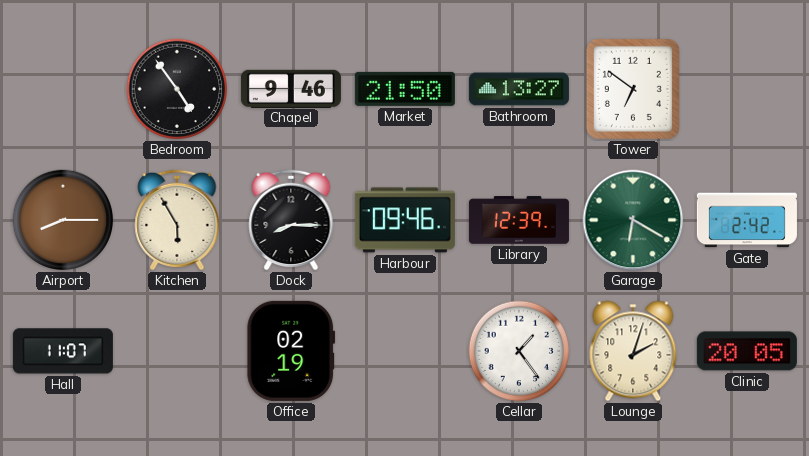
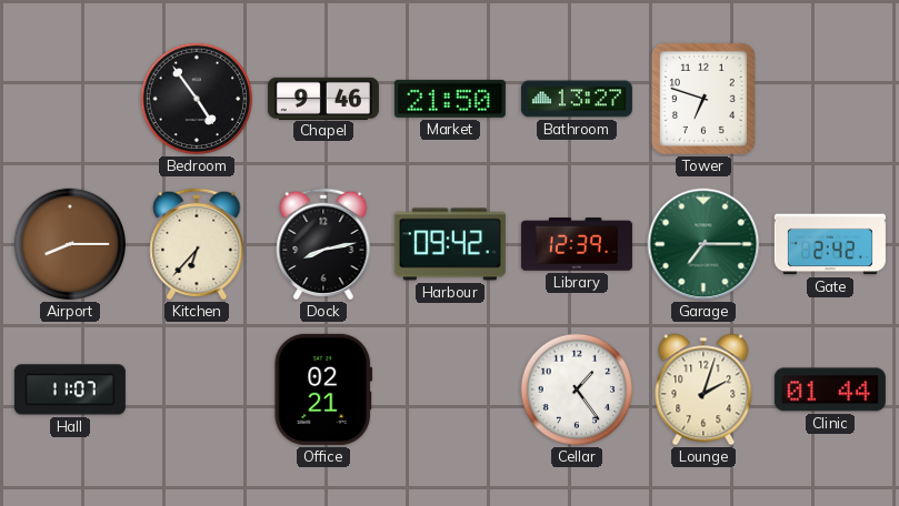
Tower: 6:51 -> 6:48 (703, 99)
Kitchen: 5:55 -> 6:37 (197, 244)
Dock: 8:15 -> 8:13 (323, 244)
Harbour: 09:46 -> 09:42 (450, 244)
Garage: 6:20 -> 7:15 (703, 244)
Office: 02:19 -> 02:21 (323, 389)
Clinic: 20:05 -> 01:44 (830, 389)
